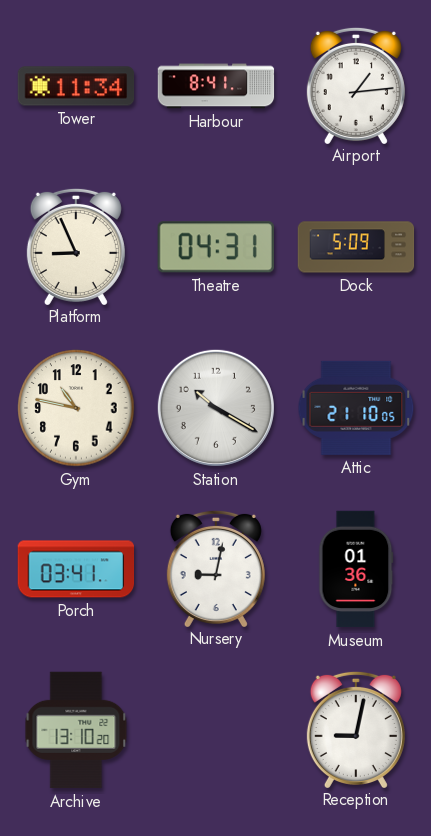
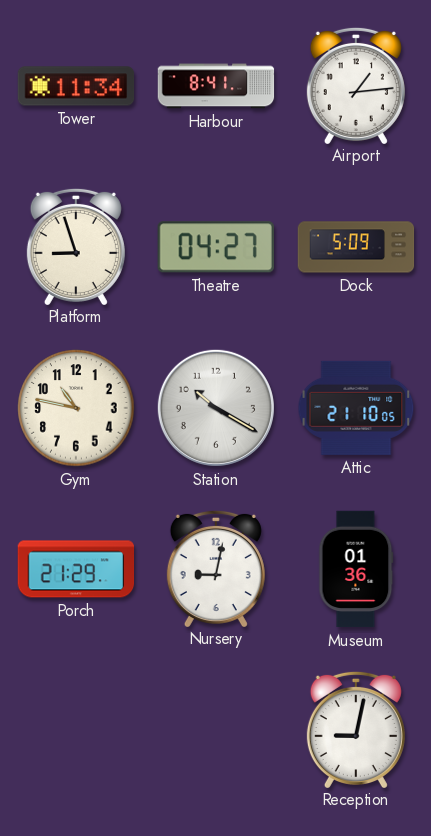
Platform: 8:56 -> 8:57 (76, 246)
Theatre: 04:31 -> 04:27 (216, 247)
Porch: 03:41 -> 21:29 (76, 569)
Archive: 13:10 -> none (76, 730)
